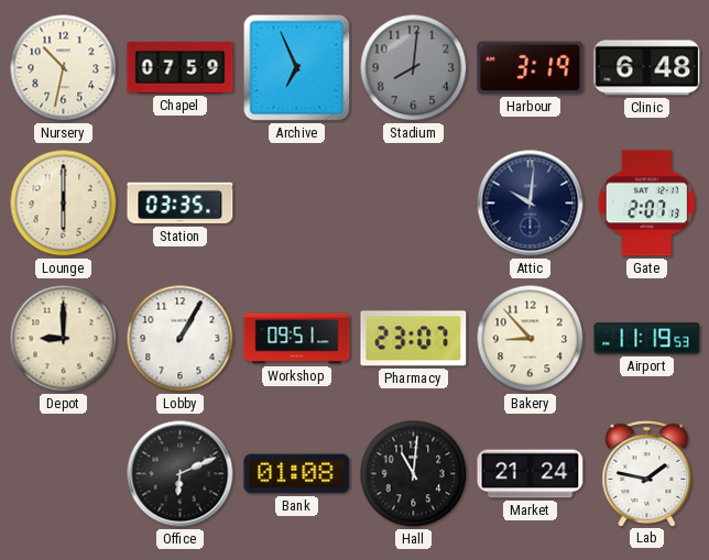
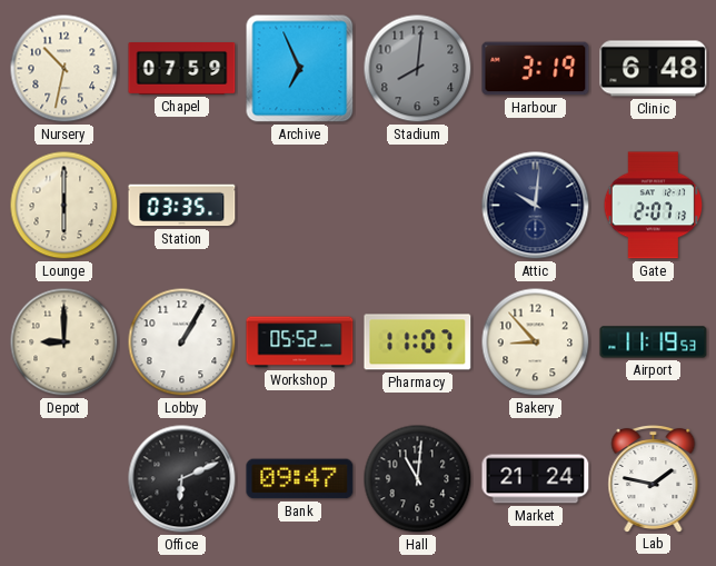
Workshop: 09:51 -> 05:52 (300, 342)
Pharmacy: 23:07 -> 11:07 (418, 342)
Bank: 01:08 -> 09:47 (300, 479)
